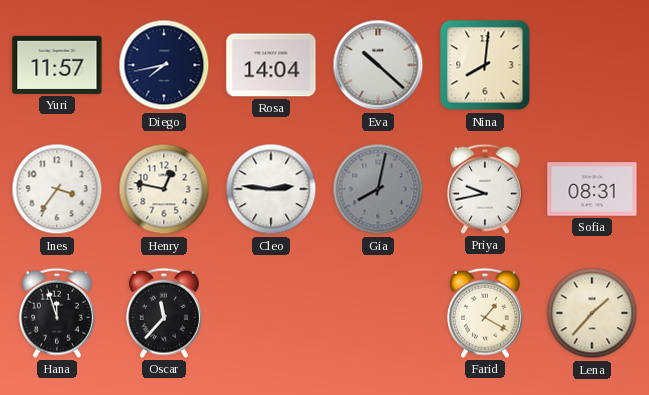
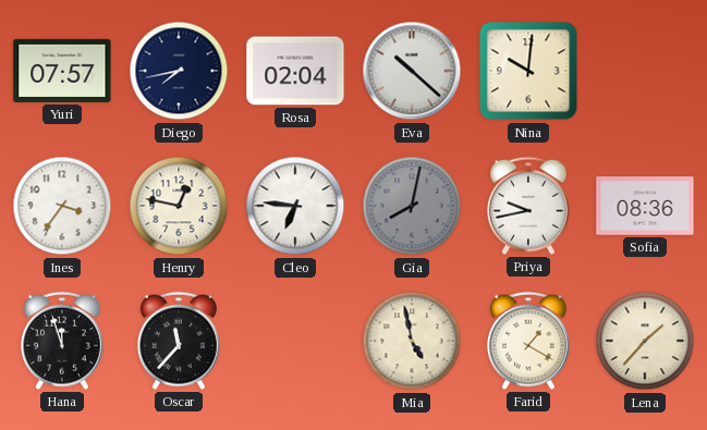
Yuri: 11:57 -> 07:57 (62, 71)
Rosa: 14:04 -> 02:04 (295, 71)
Nina: 8:01 -> 10:01 (528, 71)
Cleo: 2:46 -> 6:46 (295, 206)
Sofia: 08:31 -> 08:36 (645, 206)
Mia: none -> 4:58 (412, 341)
